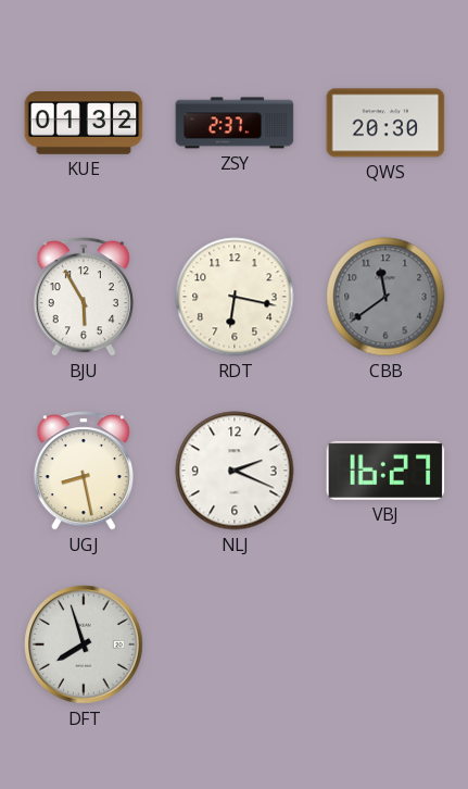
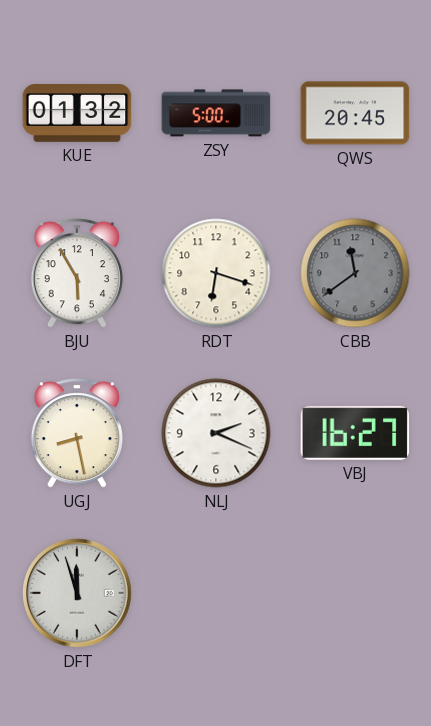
ZSY: 2:37 -> 5:00 (216, 113)
QWS: 20:30 -> 20:45 (355, 113)
RDT: 6:17 -> 6:18 (216, 273)
DFT: 7:57 -> 11:57 (77, 593)
